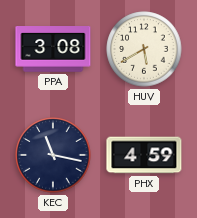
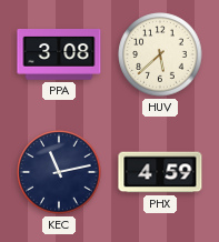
HUV: 5:40 -> 5:38 (160, 54)
KEC: 11:17 -> 11:13 (59, 172)
